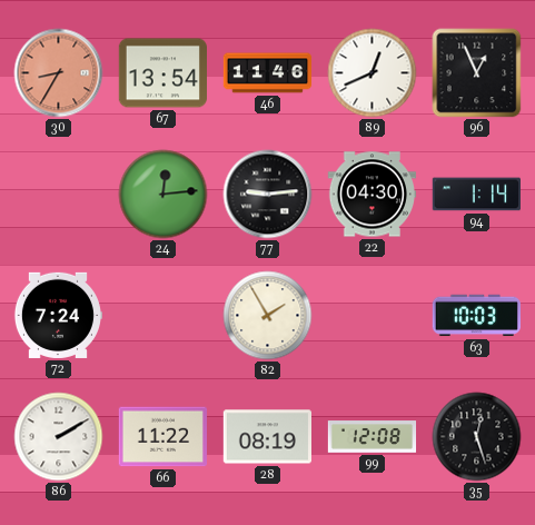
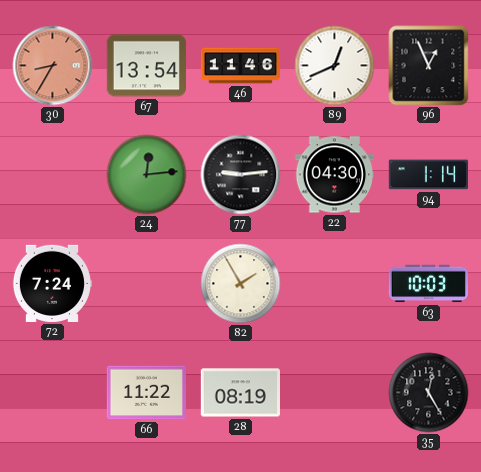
86: 2:10 -> none (59, 437)
99: 12:08 -> none (373, 437)
35: 12:27 -> 12:25 (429, 393)
